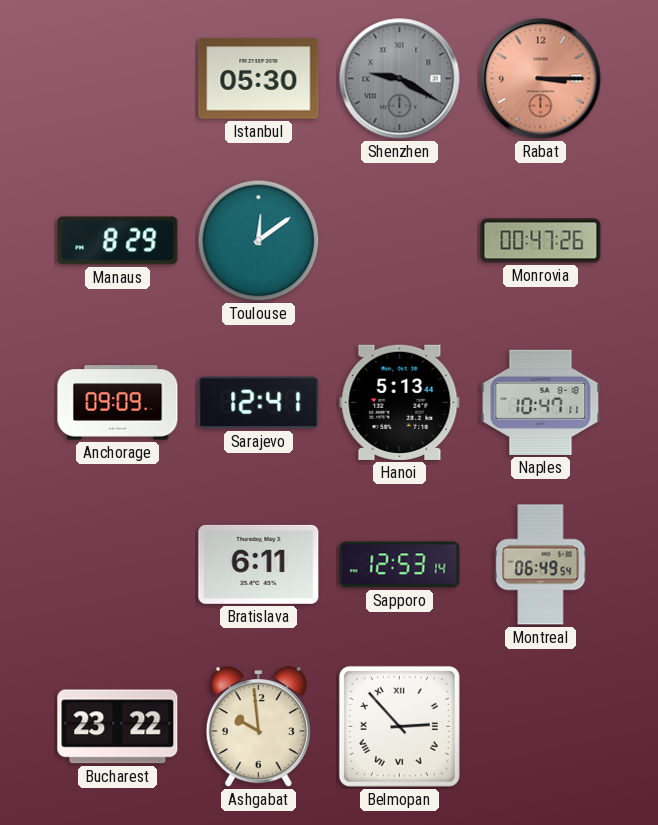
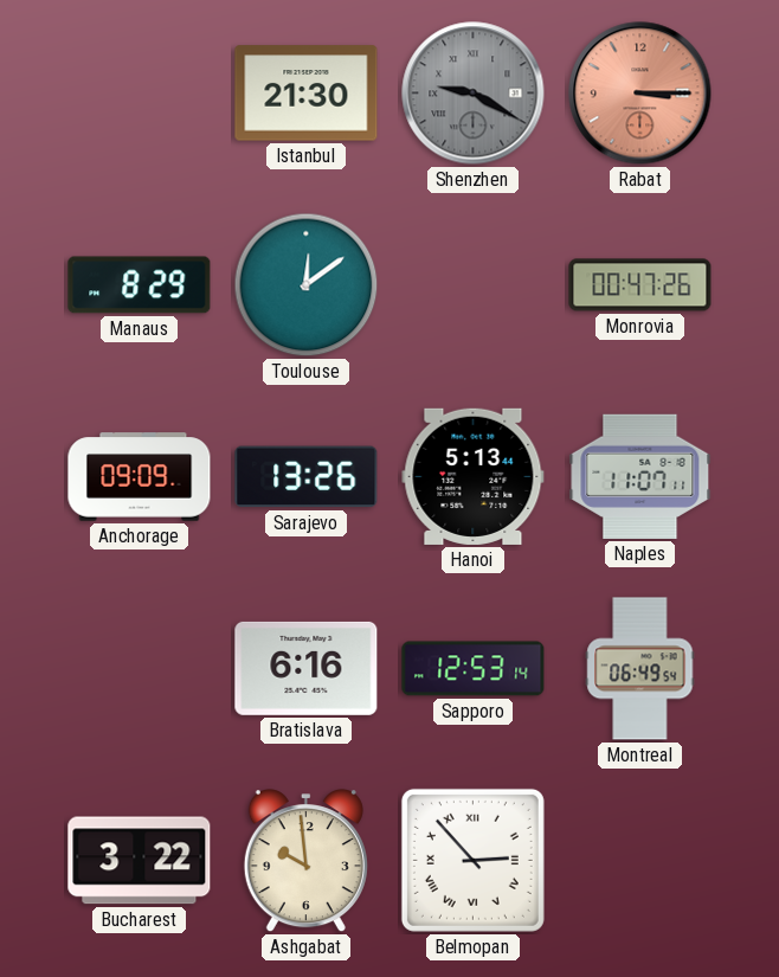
Istanbul: 05:30 -> 21:30 (307, 94)
Sarajevo: 12:41 -> 13:26 (307, 477)
Naples: 10:47 -> 11:07 (640, 476)
Bratislava: 6:11 -> 6:16 (307, 668)
Bucharest: 23:22 -> 3:22 (140, 861)
